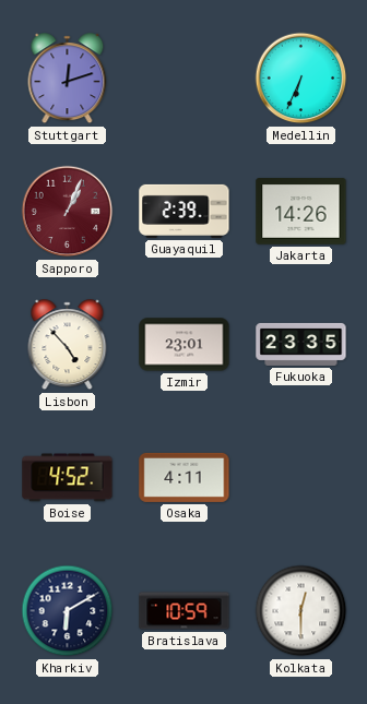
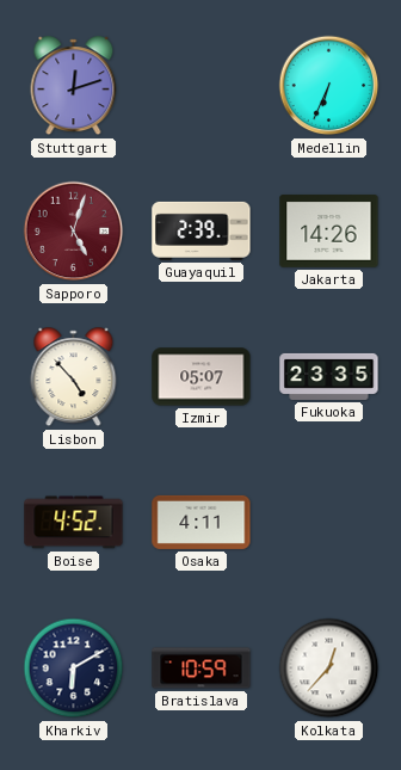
Sapporo: 1:04 -> 5:03 (74, 232)
Izmir: 23:01 -> 05:07 (202, 377)
Kolkata: 12:30 -> 12:37 (329, 669)
